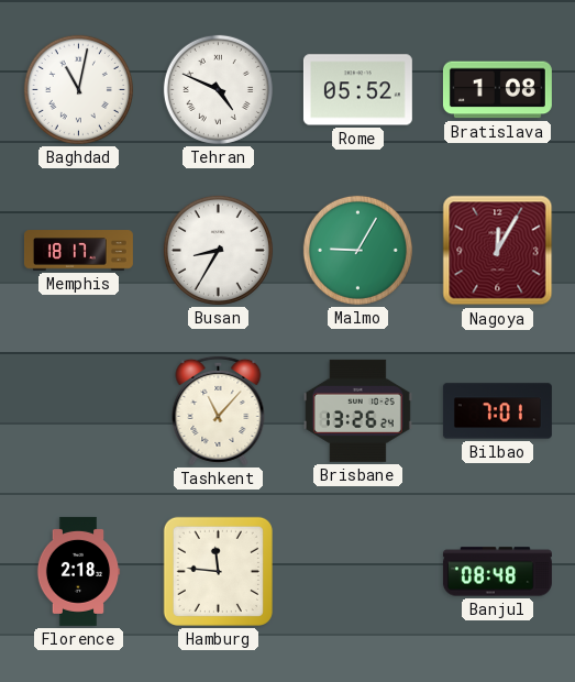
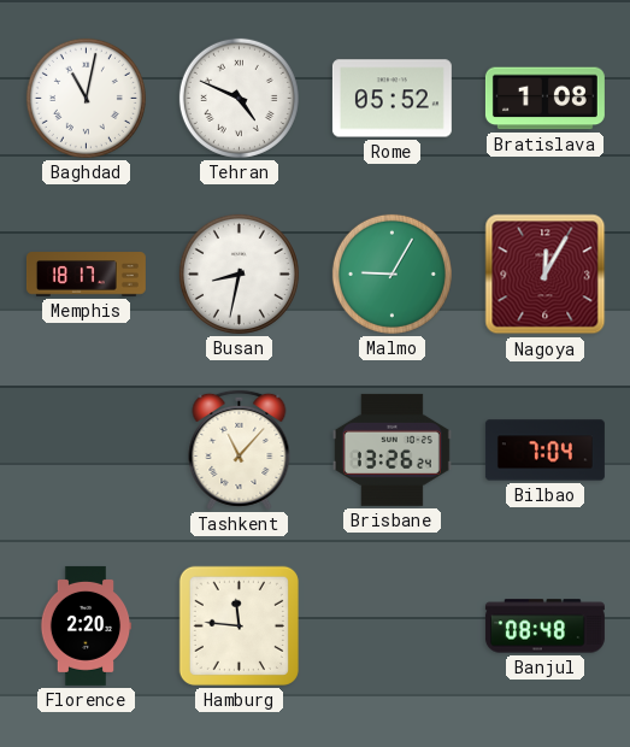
Busan: 8:35 -> 8:32 (239, 273)
Bilbao: 7:01 -> 7:04 (544, 451)
Florence: 2:18 -> 2:20 (86, 625)
